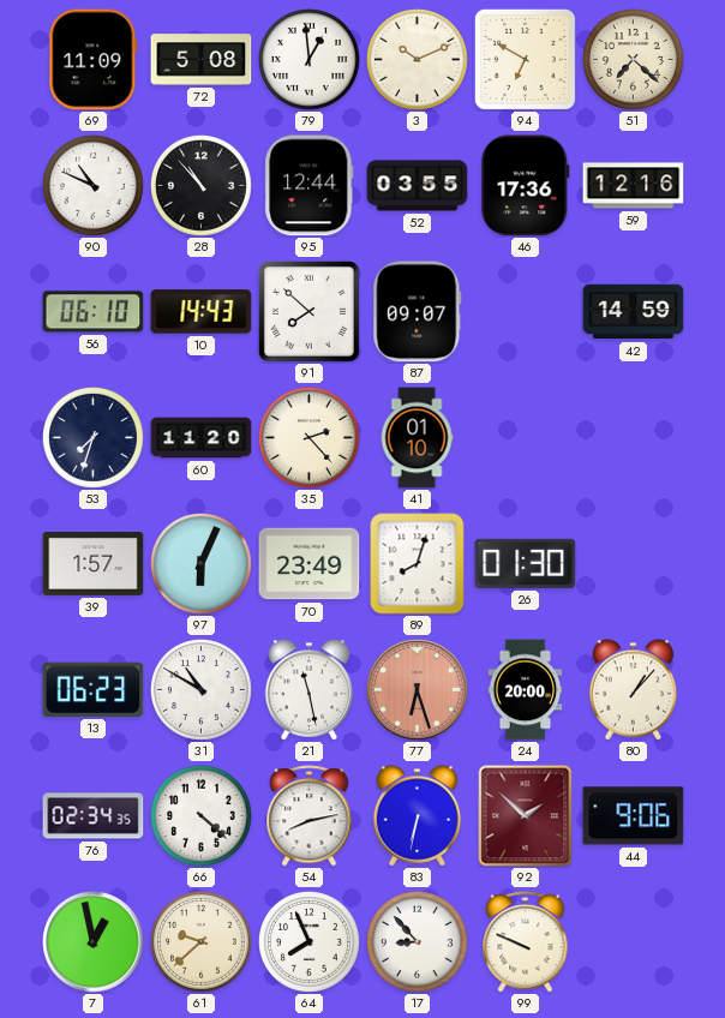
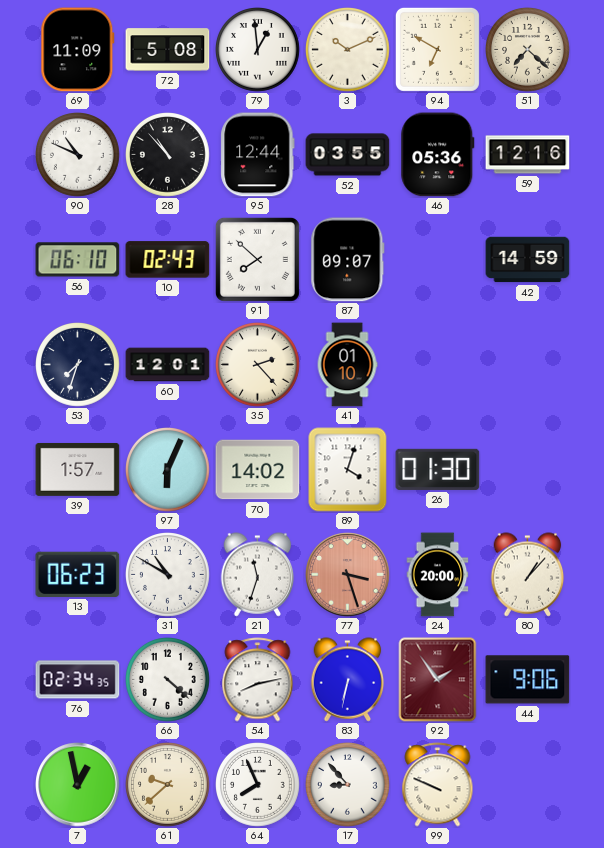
46: 17:36 -> 05:36 (438, 155)
10: 14:43 -> 02:43 (168, 260)
60: 11:20 -> 12:01 (168, 365)
70: 23:49 -> 14:02 (258, 470)
89: 8:03 -> 4:03 (348, 470)
21: 11:28 -> 11:33 (258, 575)
77: 6:27 -> 3:27 (348, 575)
92: 1:52 -> 1:54 (438, 680)
